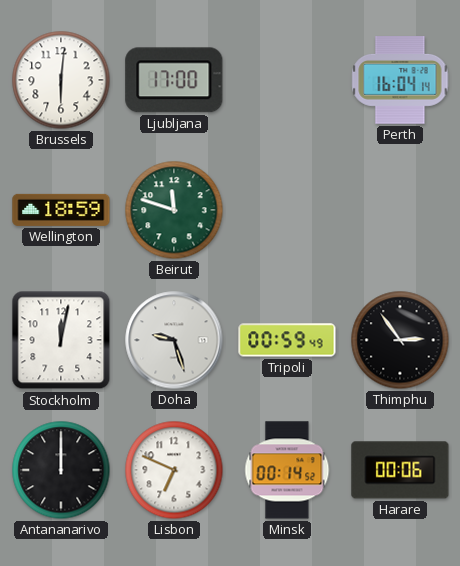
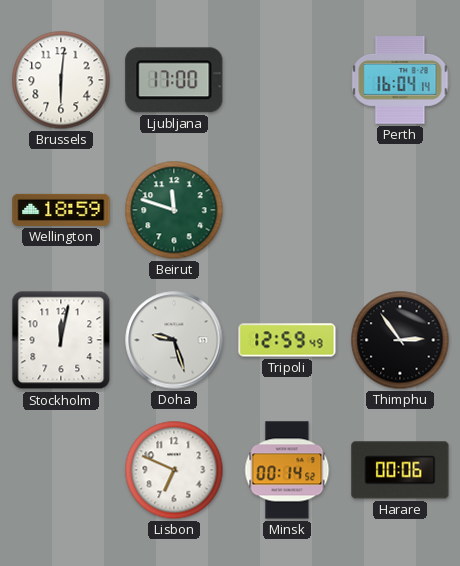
Tripoli: 00:59 -> 12:59 (287, 340)
Antananarivo: 12:00 -> none (61, 470)
